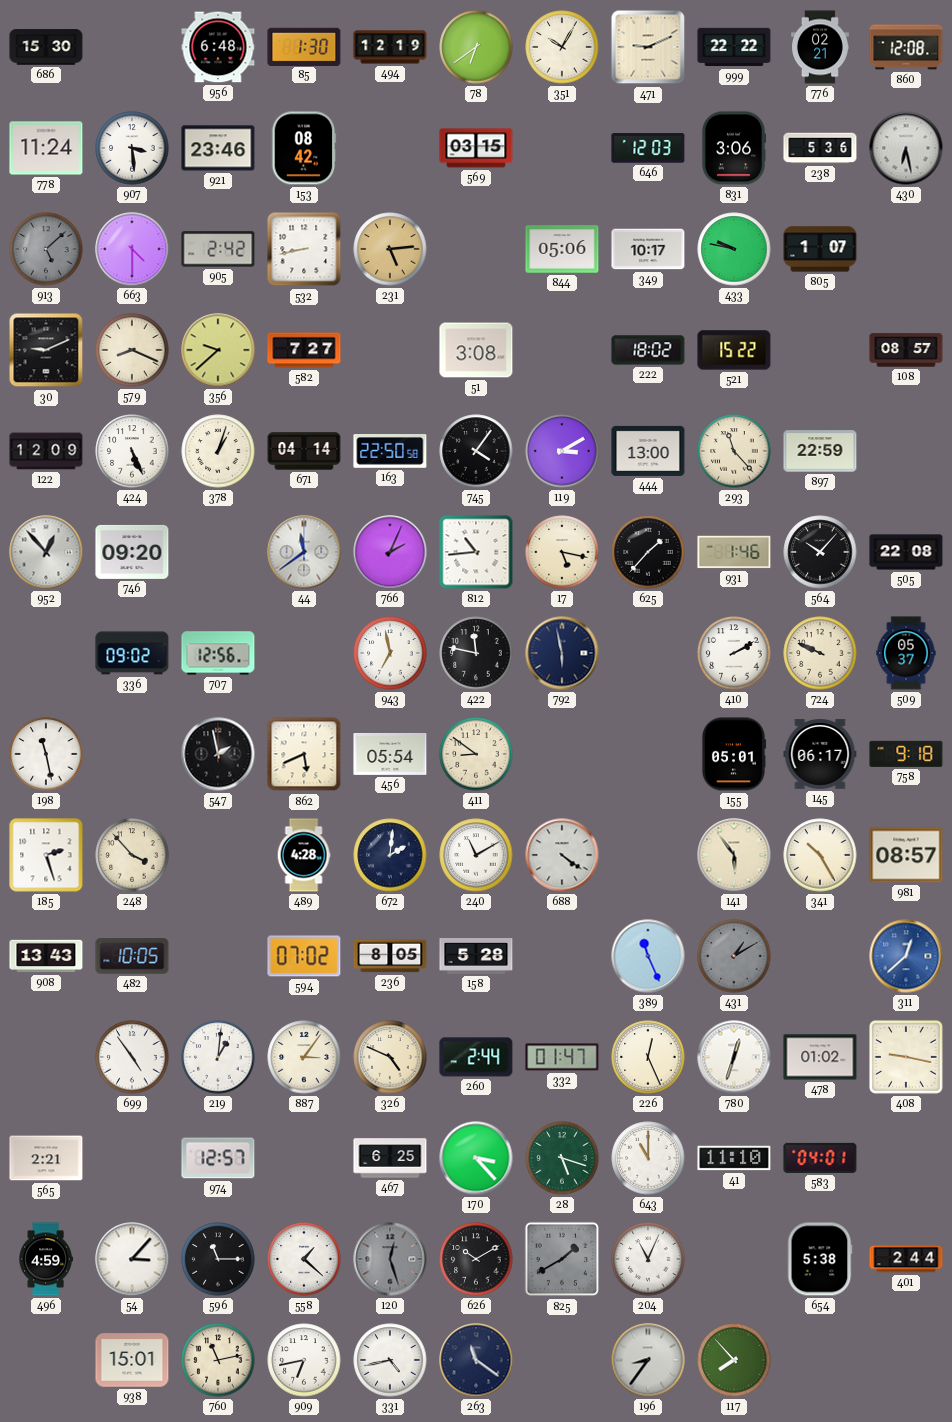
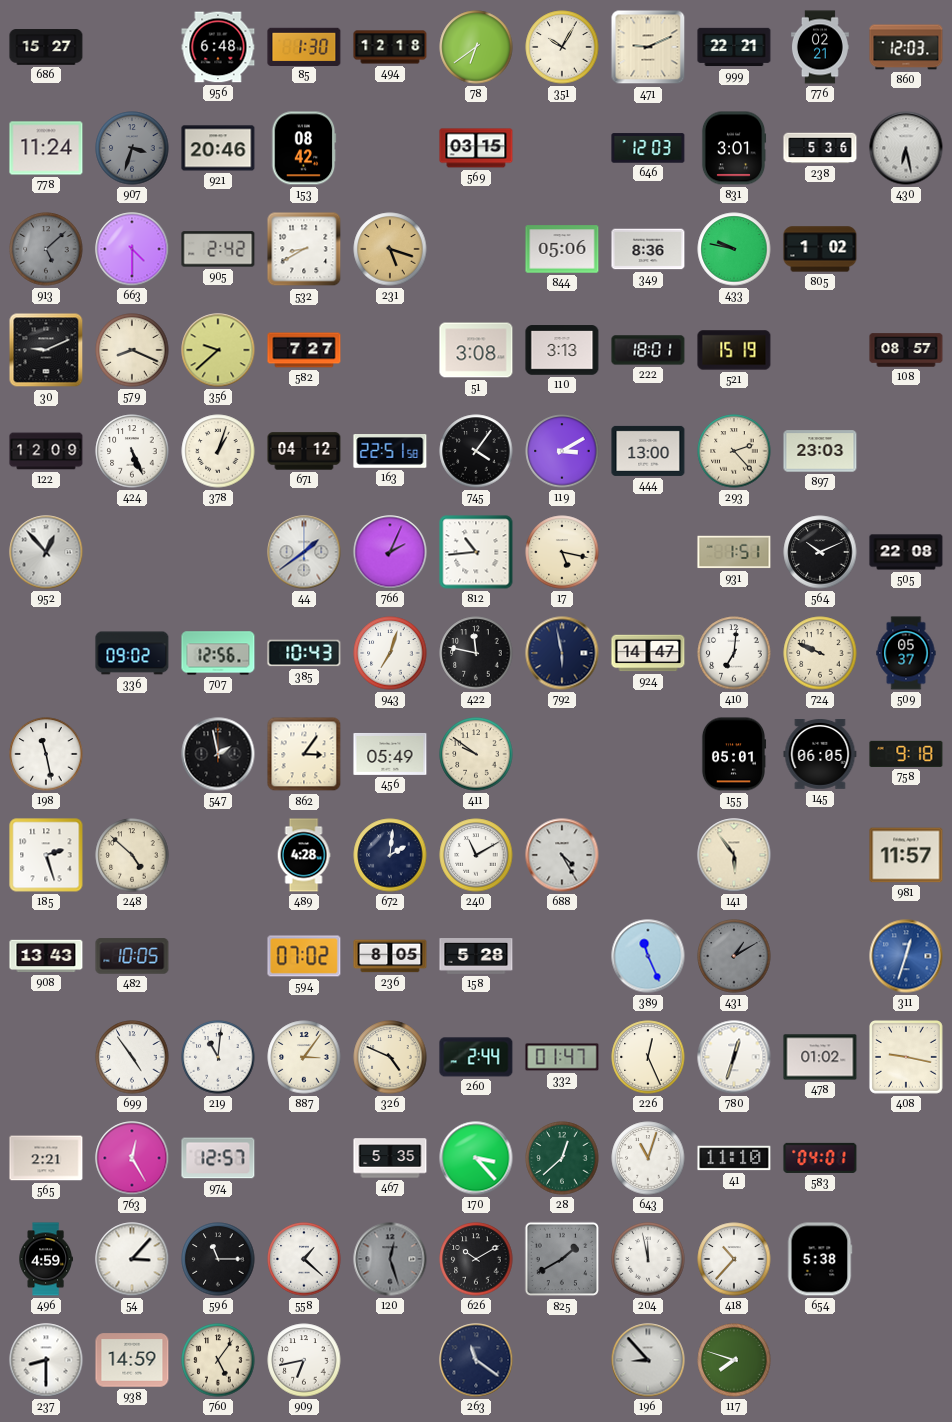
686: 15:30 -> 15:27 (46, 47)
494: 12:19 -> 12:18 (390, 47)
999: 22:22 -> 22:21 (734, 47)
860: 12:08 -> 12:03 (906, 47)
907: 3:29 -> 3:33 (132, 148)
907 dial: white -> grey (132, 148)
921: 23:46 -> 20:46 (218, 148)
831: 3:06 -> 3:01 (734, 148)
532: 8:43 -> 8:40 (304, 249)
231: 5:14 -> 5:18 (390, 249)
349: 10:17 -> 8:36 (648, 249)
805: 1:07 -> 1:02 (820, 249)
110: none -> 3:13 (562, 350)
222: 18:02 -> 18:01 (648, 350)
521: 15:22 -> 15:19 (734, 350)
671: 04:14 -> 04:12 (304, 451)
163: 22:50 -> 22:51 (390, 452)
293: 11:23 -> 2:23 (734, 451)
897: 22:59 -> 23:03 (820, 451)
746: 09:20 -> none (132, 552)
44: 11:39 -> 1:39 (304, 552)
625: 1:37 -> none (648, 552)
931: 1:46 -> 1:51 (734, 552)
564: 10:07 -> 10:11 (820, 552)
385: none -> 10:43 (304, 653)
943: 6:58 -> 7:03 (390, 653)
924: none -> 14:47 (648, 653)
410: 2:10 -> 7:01 (734, 653)
862: 5:41 -> 3:06 (304, 754)
456: 05:54 -> 05:49 (390, 754)
411: 8:51 -> 9:51 (476, 754)
145: 06:17 -> 06:05 (820, 755)
248: 3:53 -> 4:52 (132, 855)
688: 4:21 -> 4:25 (562, 855)
341: 10:25 -> none (820, 855)
981: 08:57 -> 11:57 (906, 855)
311: 12:38 -> 12:33 (906, 956)
219: 1:01 -> 11:01 (218, 1057)
763: none -> 12:25 (132, 1158)
467: 6:25 -> 5:35 (390, 1158)
28: 5:18 -> 12:38 (562, 1158)
643: 11:00 -> 11:03 (648, 1158)
204: 11:04 -> 11:58 (648, 1259)
418: none -> 10:37 (734, 1259)
401: 2:44 -> none (906, 1259)
237: none -> 8:30 (46, 1360)
938: 15:01 -> 14:59 (132, 1360)
760: 11:13 -> 5:06 (218, 1360)
331: 4:43 -> none (390, 1360)
196: 8:36 -> 8:53 (648, 1360)
117: 7:53 -> 7:48 (734, 1360)
